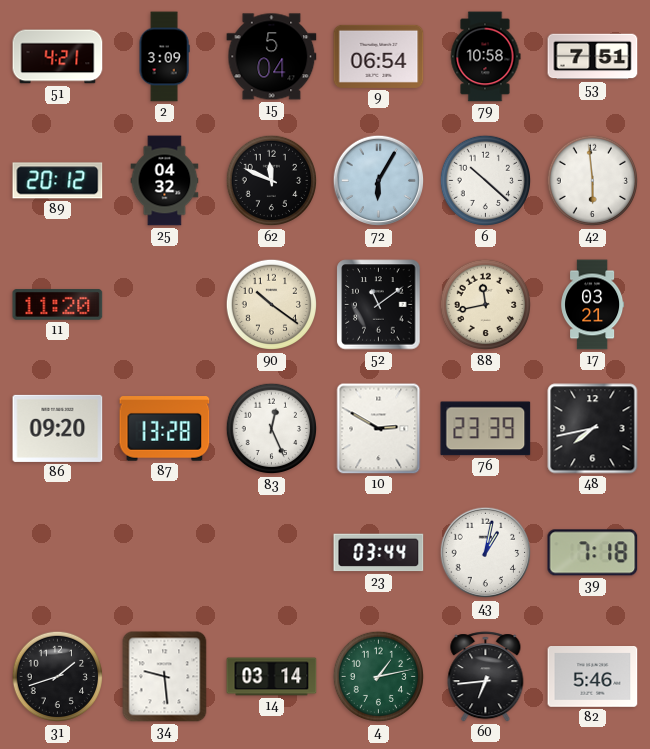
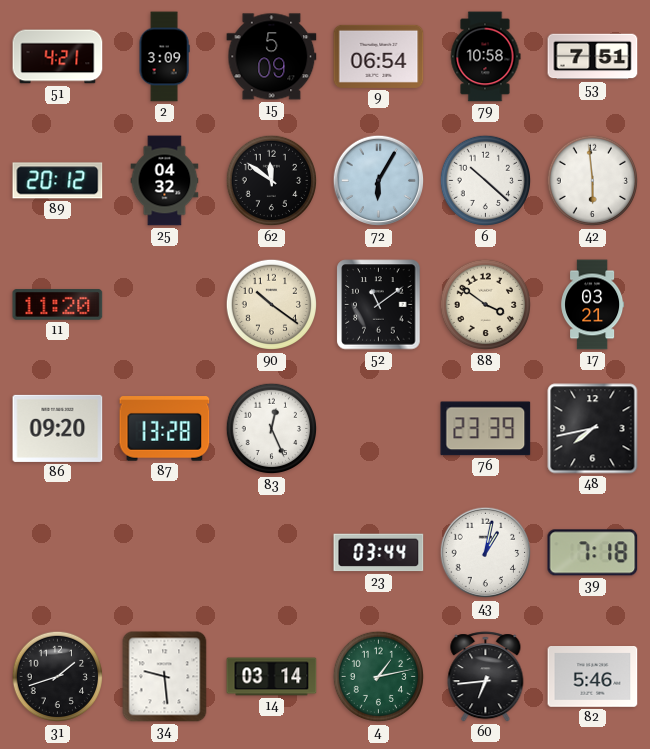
15: 5:04 -> 5:09 (272, 57)
62: 11:49 -> 11:51 (272, 181)
88: 11:43 -> 3:51 (486, 305)
10: 2:50 -> none (379, 429)
